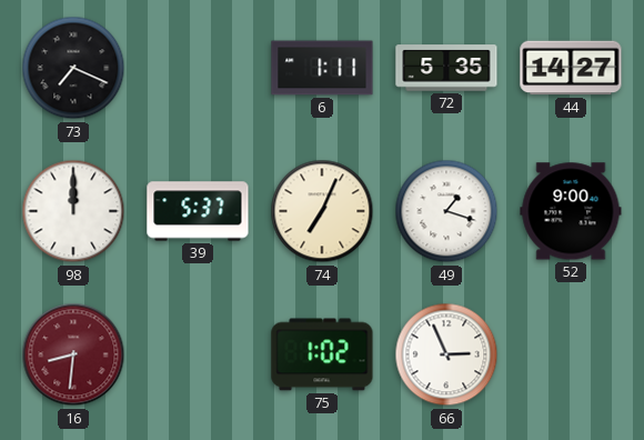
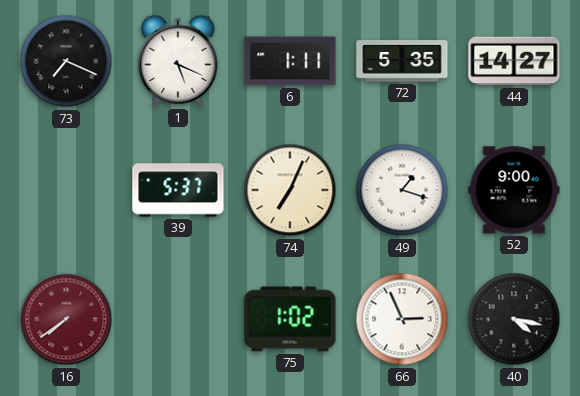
1: none -> 5:19 (178, 61)
98: 12:00 -> none (73, 211)
16: 8:31 -> 7:39 (66, 319)
40: none -> 4:17 (514, 319)
